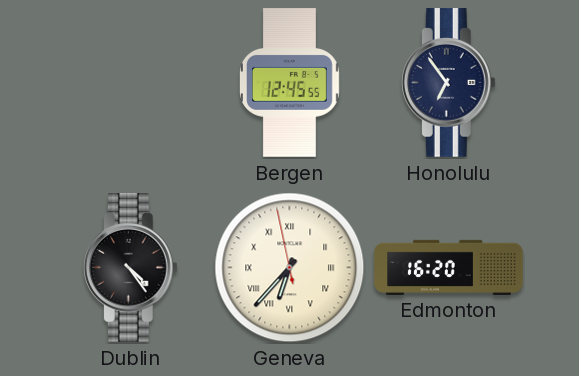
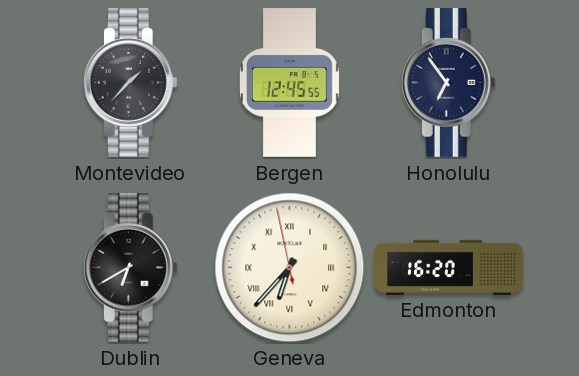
Montevideo: none -> 1:37 (130, 83)
Dublin: 4:24 -> 6:40 (130, 268)
